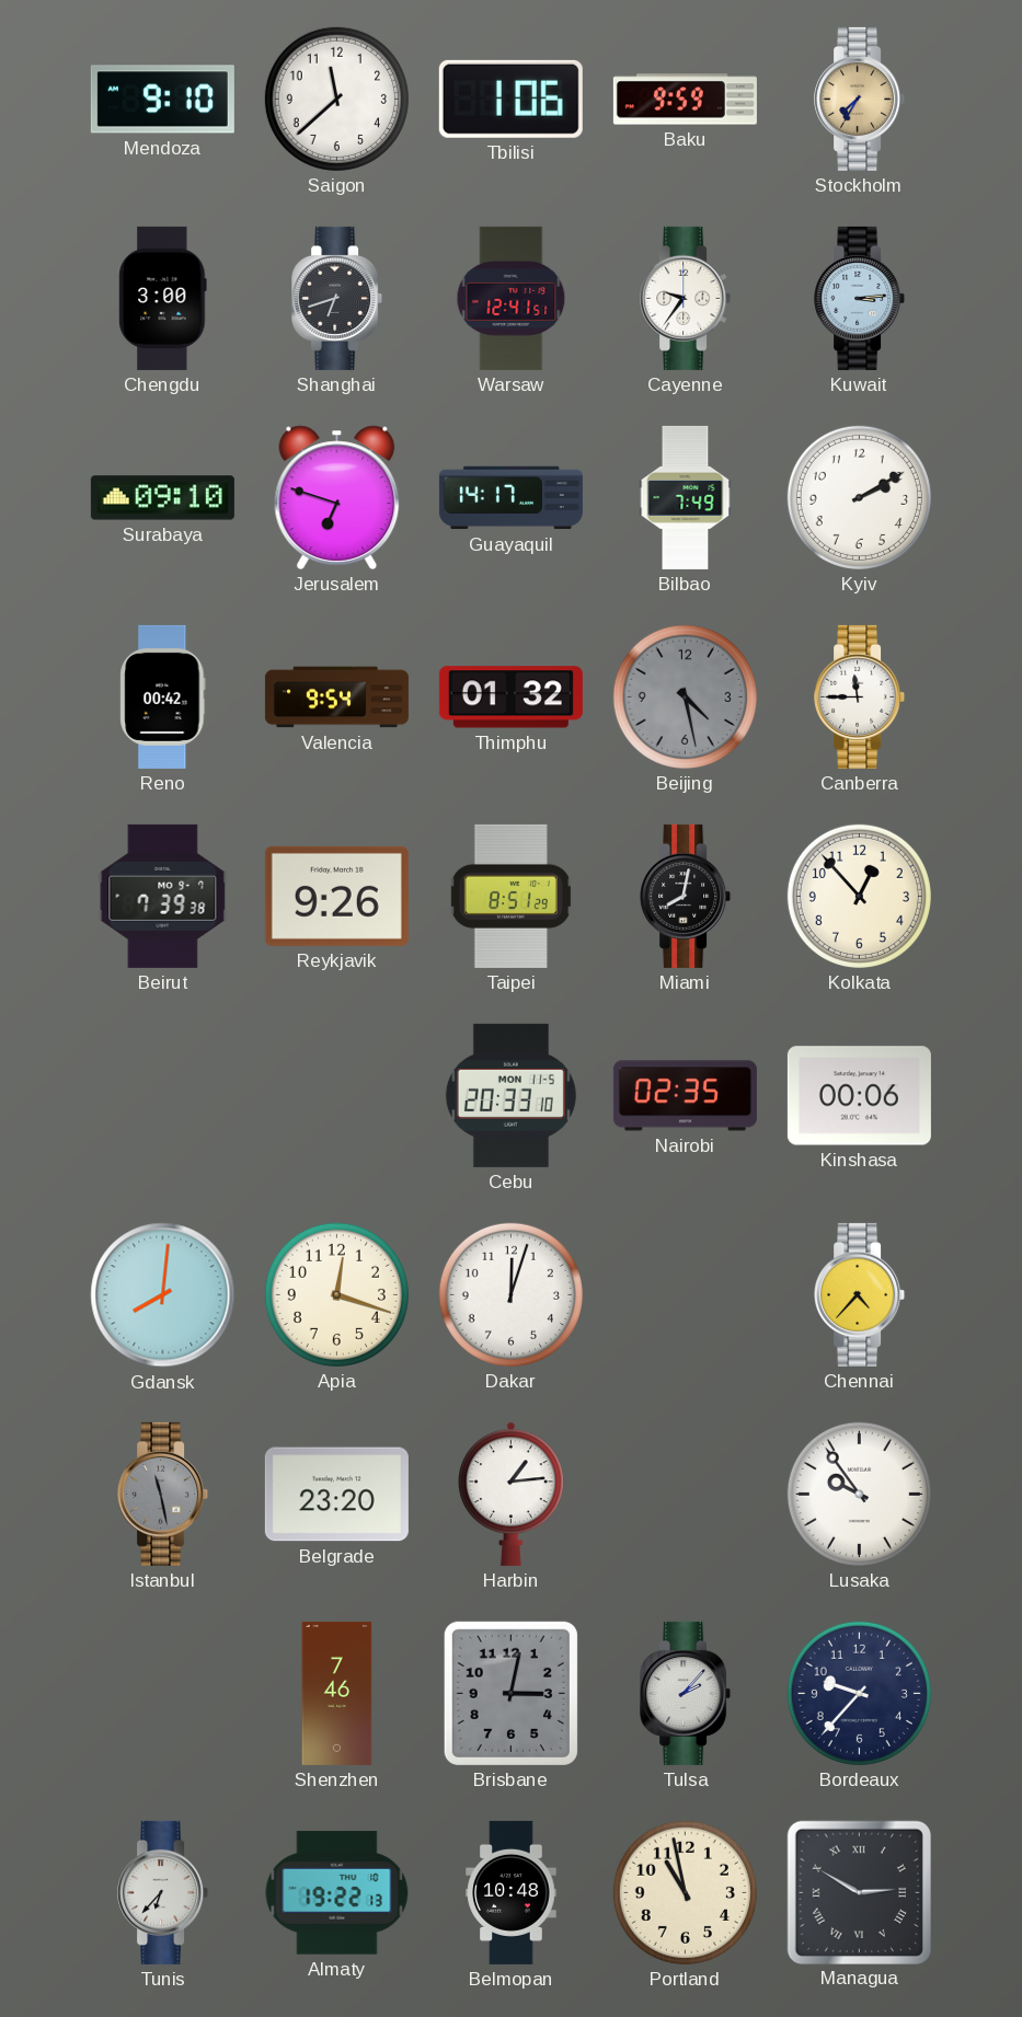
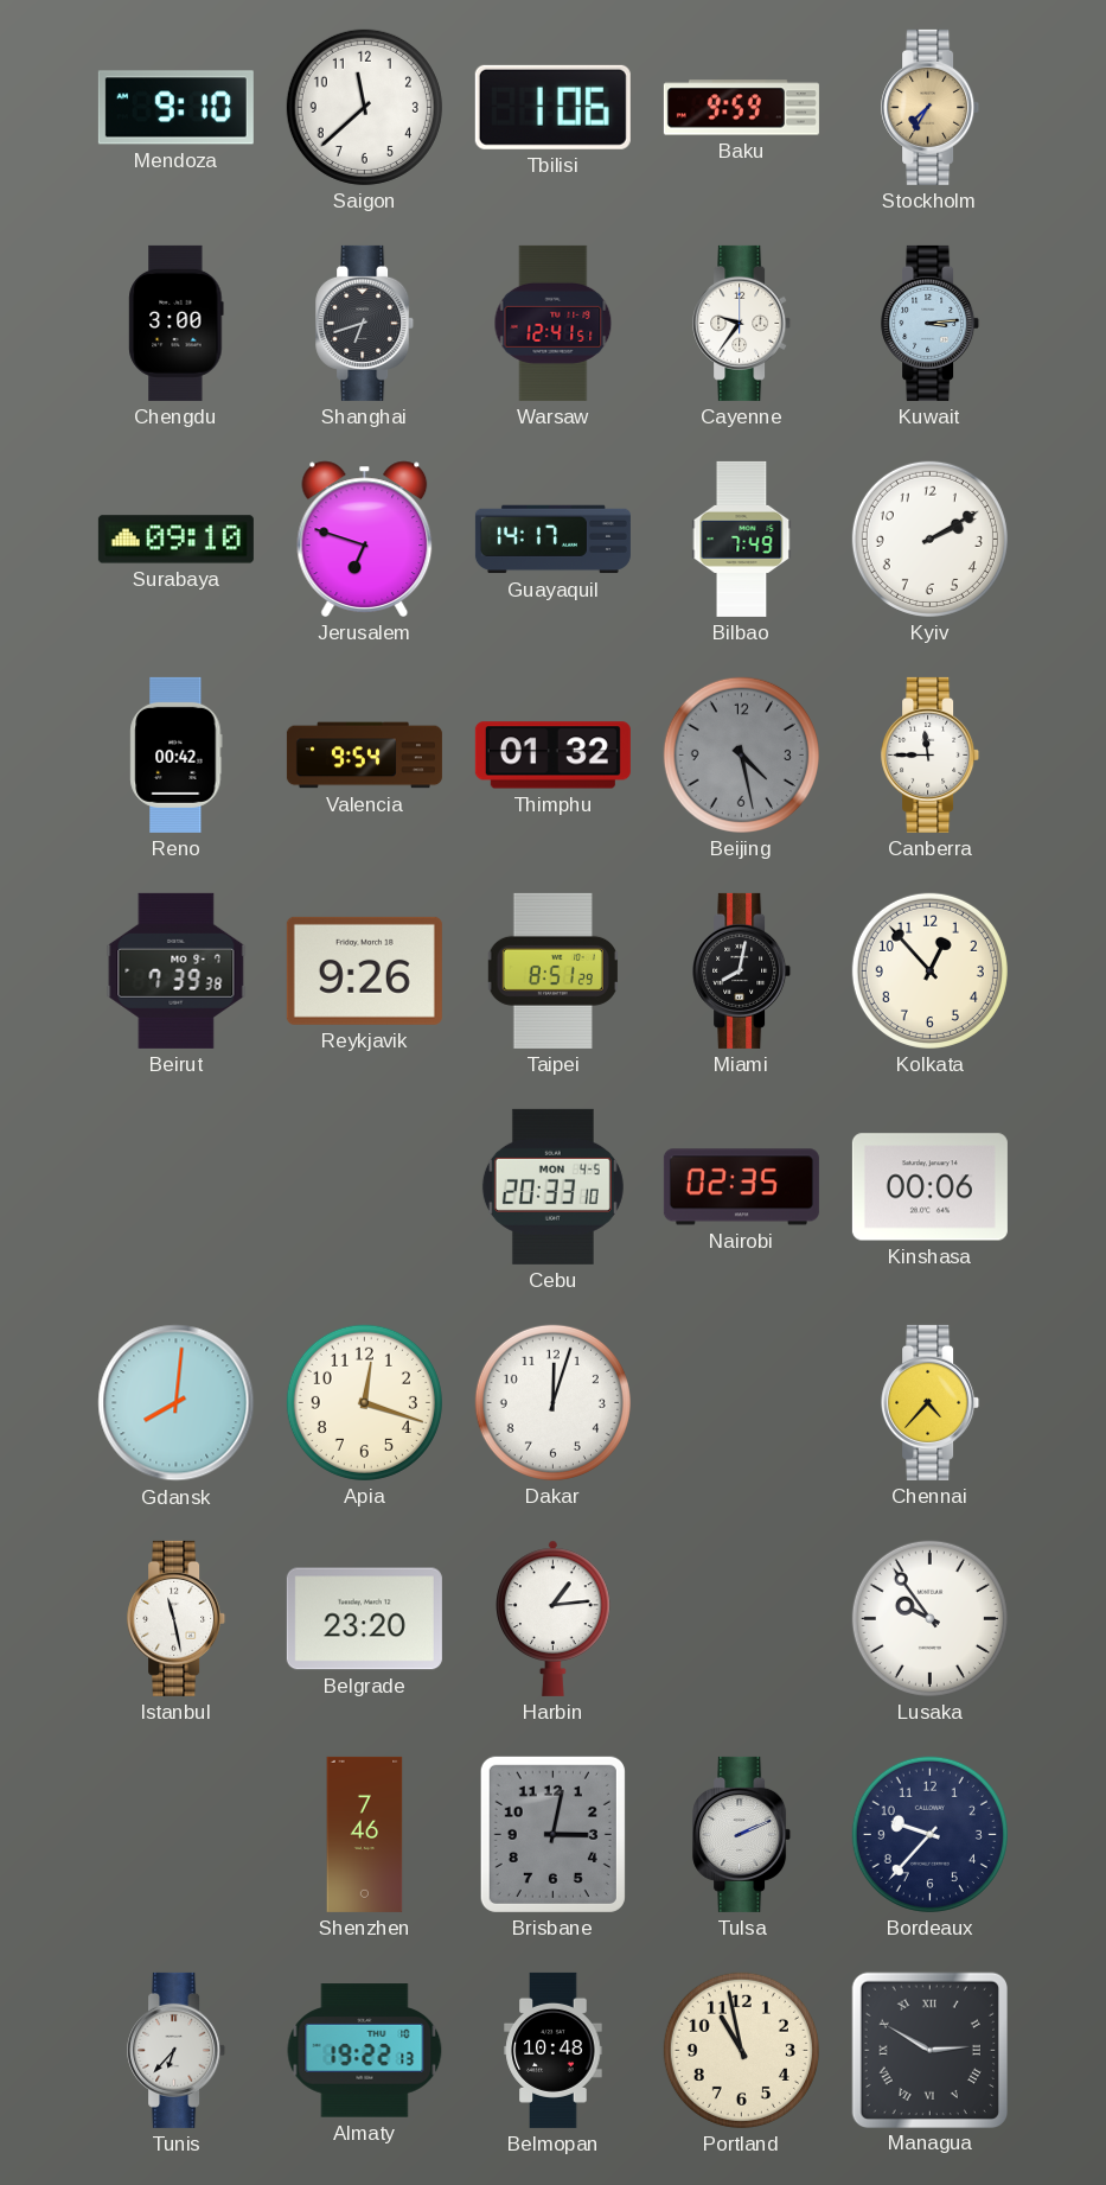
Cebu date: MON 11-5 -> MON 4-5 (552, 1186)
Istanbul dial: grey -> white (177, 1618)
Tulsa: 2:07 -> 2:11 (742, 1834)
